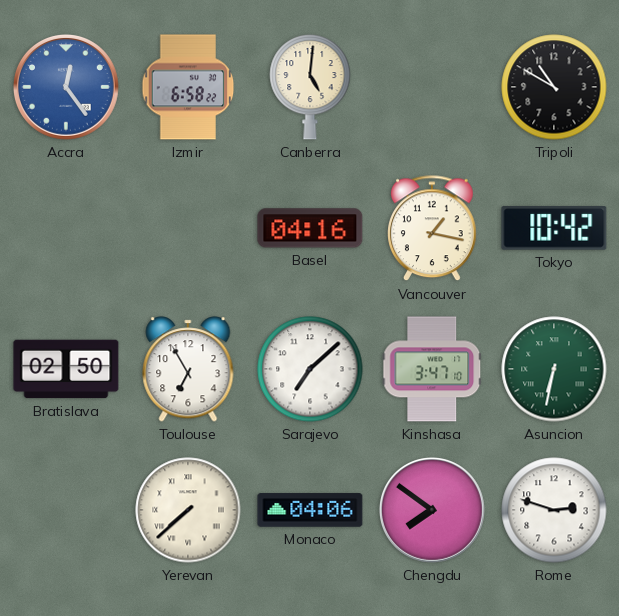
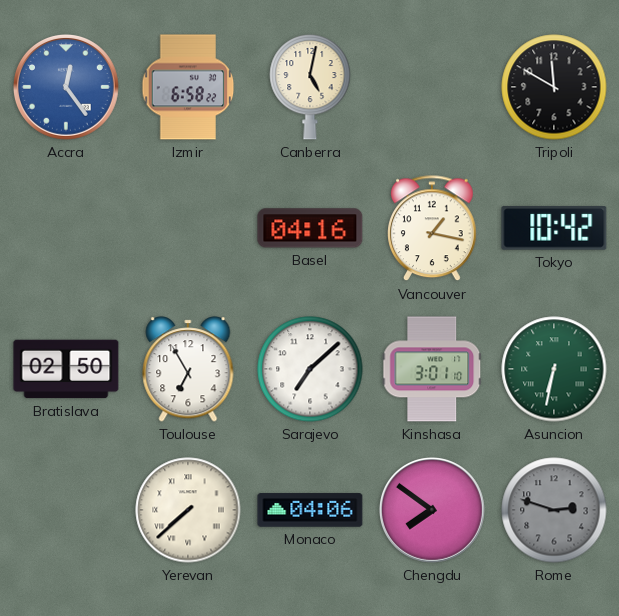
Canberra: 5:01 -> 5:02 (310, 87)
Tripoli: 10:50 -> 11:50 (554, 87)
Kinshasa: 3:47 -> 3:01 (432, 369)
Rome dial: white -> grey (554, 510)
